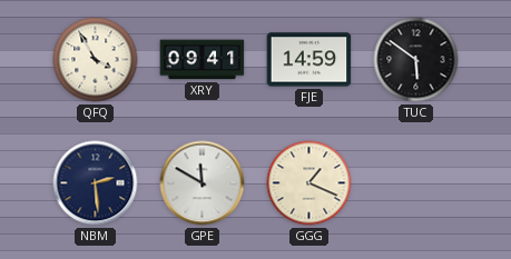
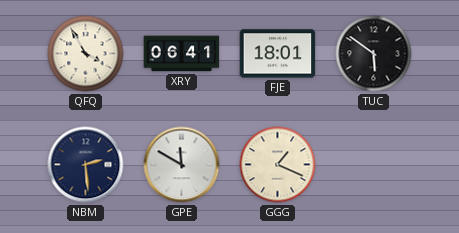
XRY: 09:41 -> 06:41 (182, 54)
FJE: 14:59 -> 18:01 (278, 54)
